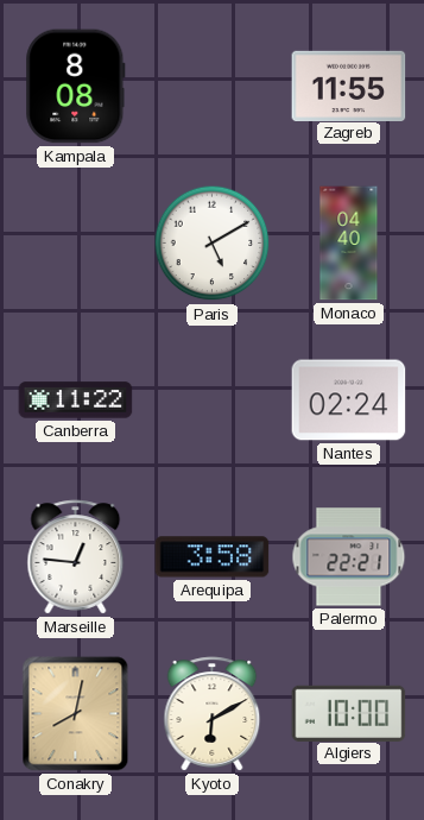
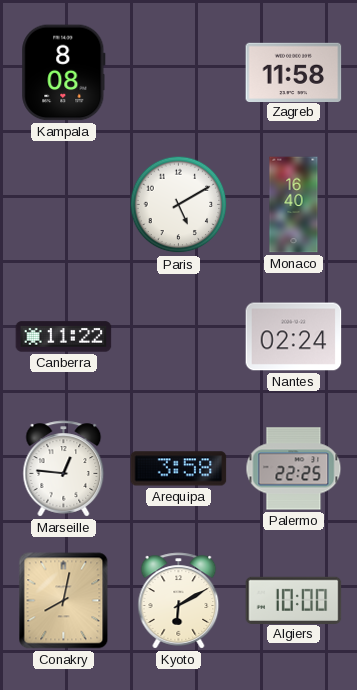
Zagreb: 11:55 -> 11:58 (294, 72)
Monaco: 04:40 -> 16:40 (294, 205)
Palermo: 22:21 -> 22:25 (294, 469)
